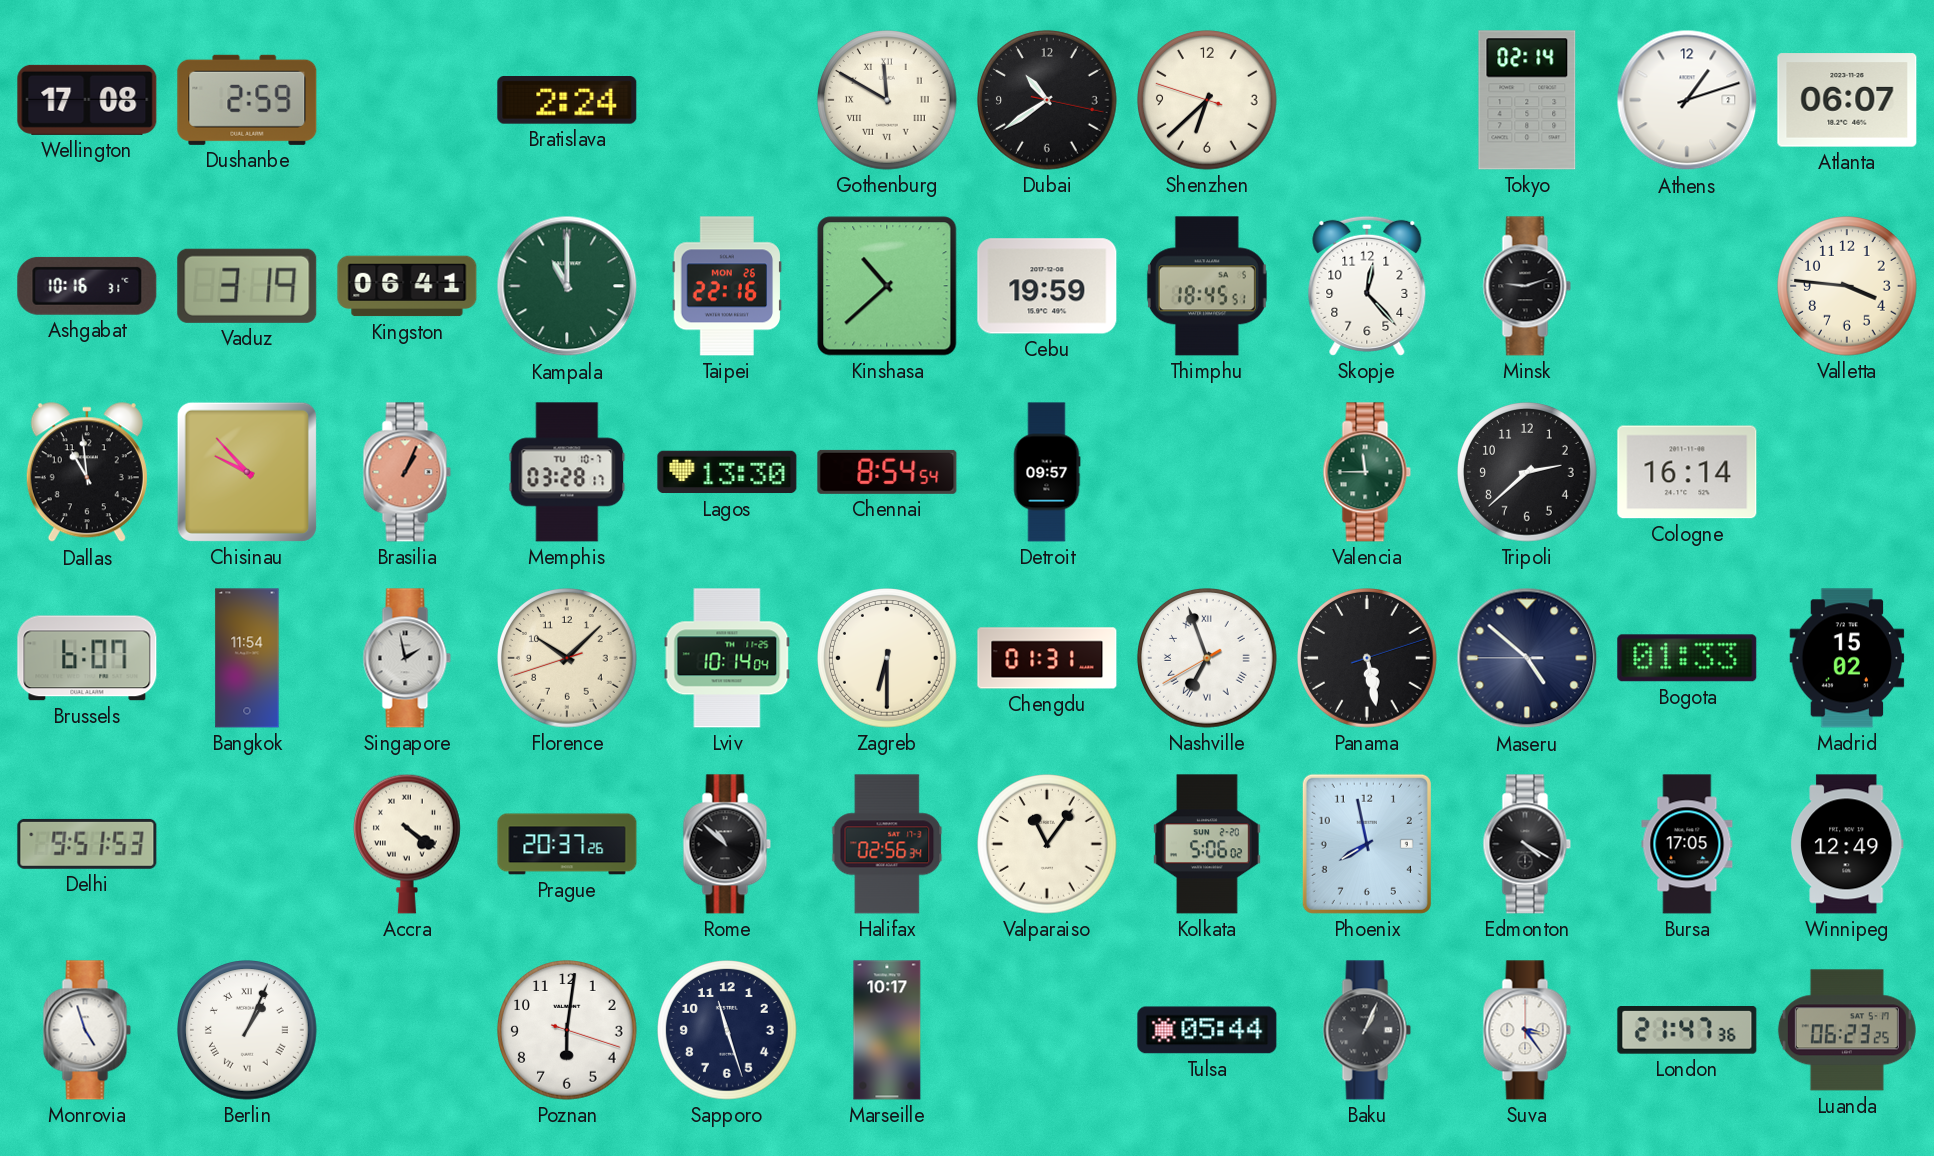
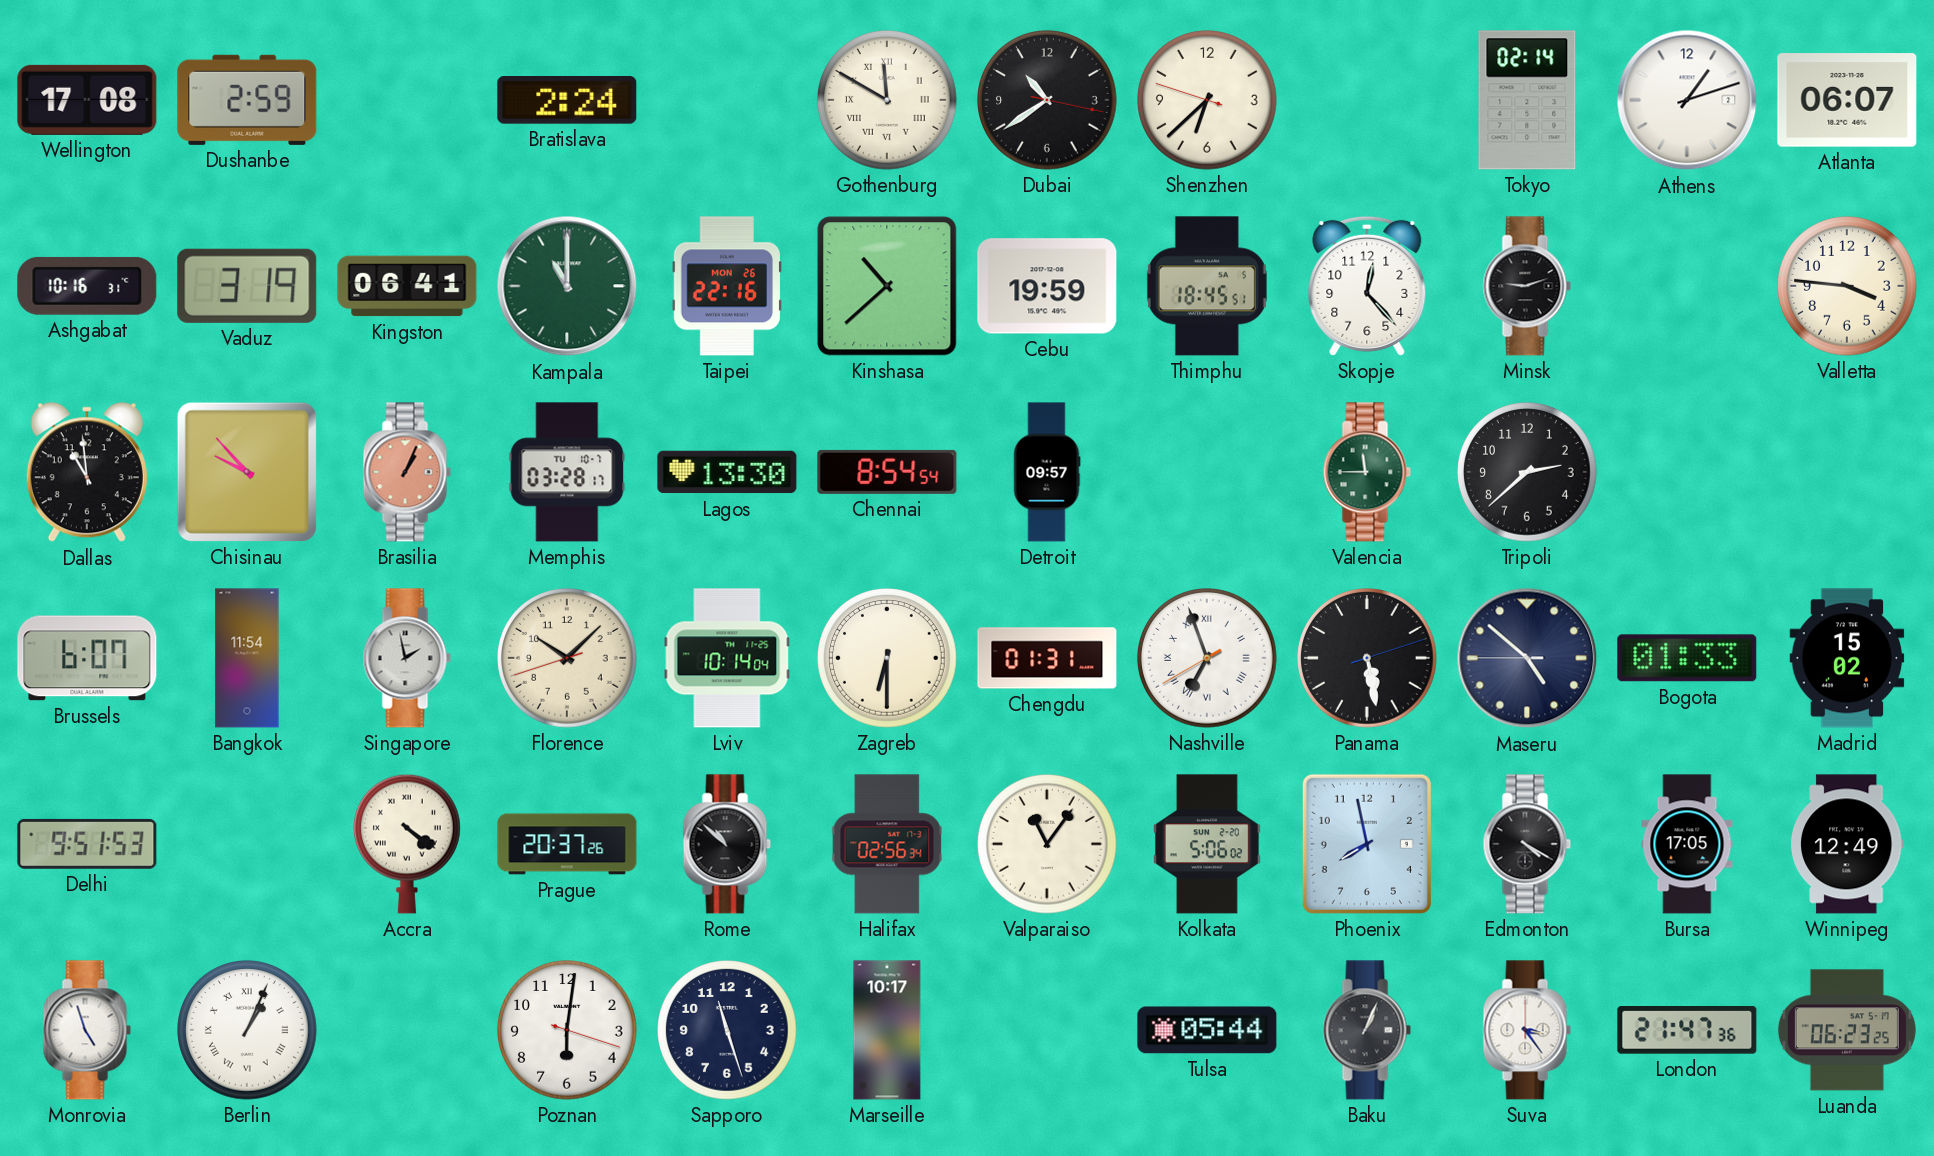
Cologne: 16:14 -> none (1687, 472)
